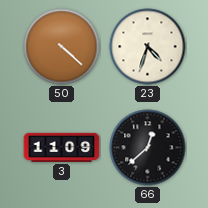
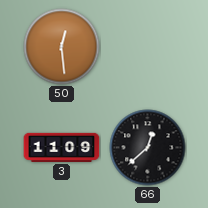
50: 4:22 -> 12:29 (62, 47)
23: 4:33 -> none (148, 47)
